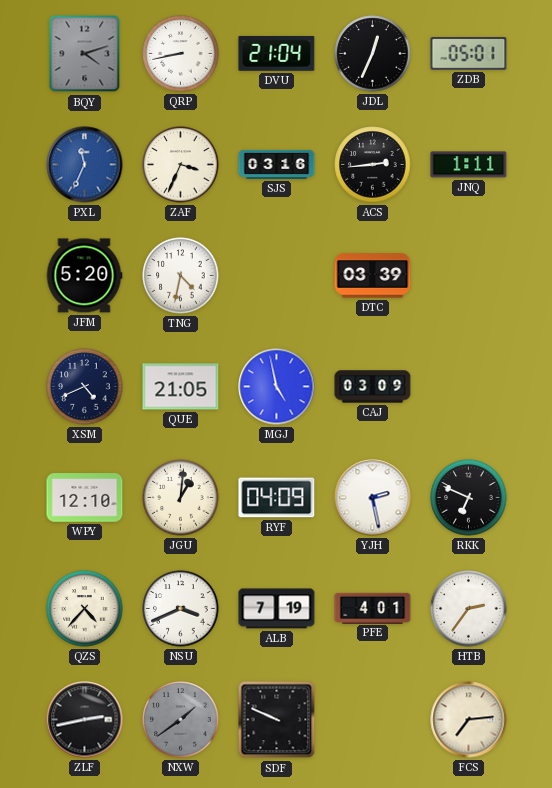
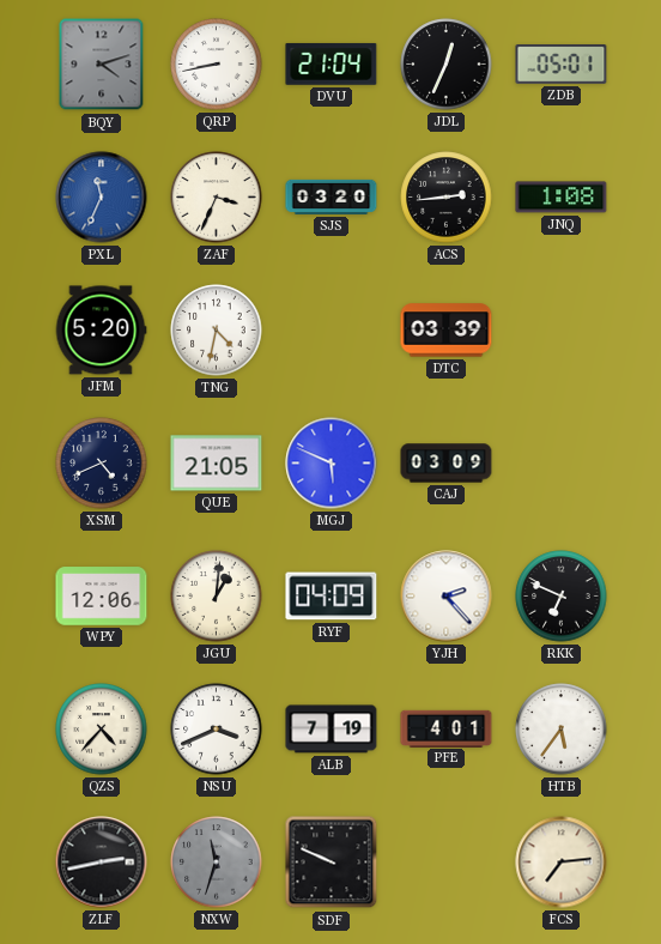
SJS: 03:16 -> 03:20 (332, 196)
JNQ: 1:11 -> 1:08 (562, 198)
MGJ: 4:58 -> 5:49 (332, 464)
WPY: 12:10 -> 12:06 (102, 597)
YJH: 2:28 -> 2:23 (447, 597)
HTB: 2:36 -> 5:36 (562, 730)
NXW: 1:39 -> 11:33 (217, 863)
